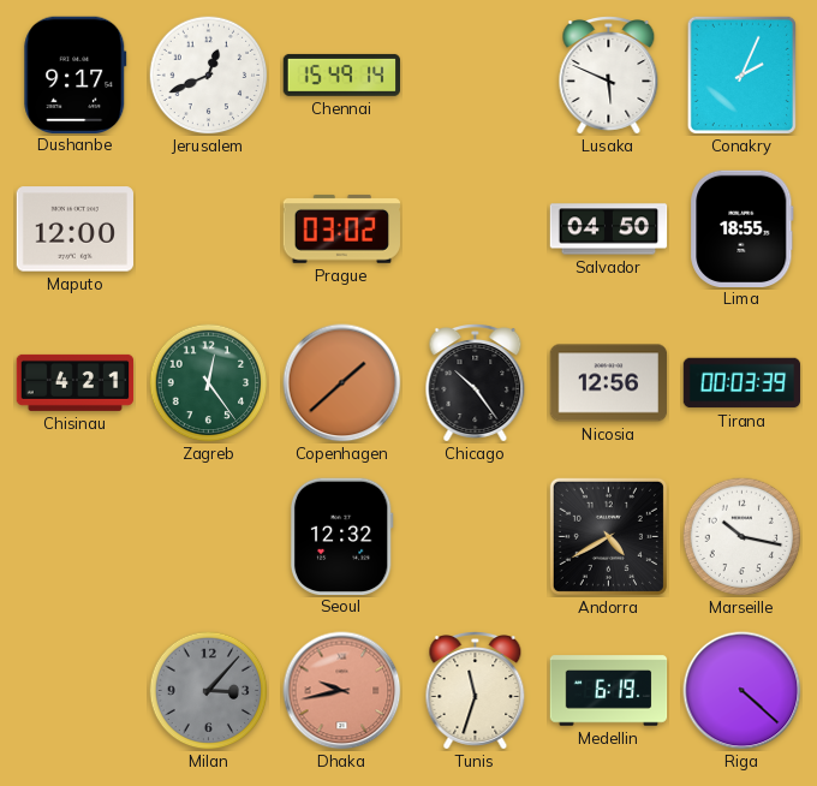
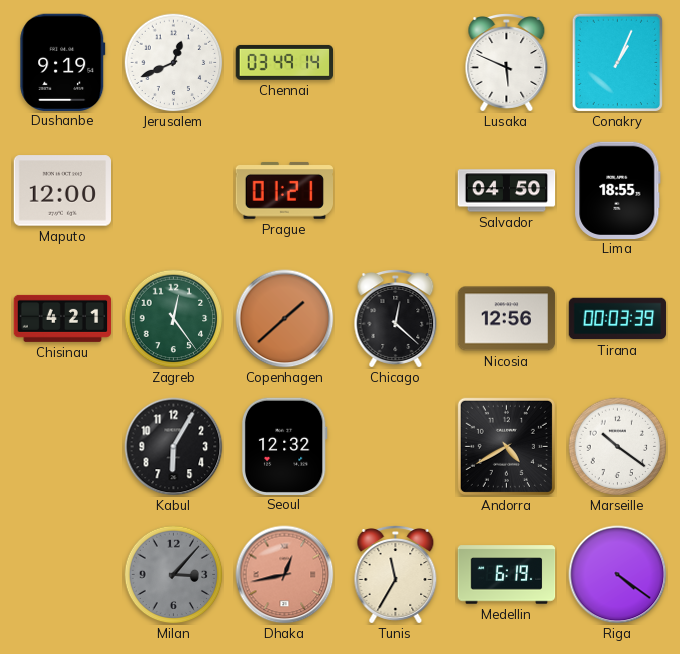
Dushanbe: 9:17 -> 9:19 (63, 62)
Chennai: 15:49 -> 03:49 (284, 62)
Conakry: 2:04 -> 1:04 (617, 62)
Prague: 03:02 -> 01:21 (284, 190)
Chicago: 10:24 -> 12:22 (396, 319)
Kabul: none -> 6:05 (174, 447)
Marseille: 10:17 -> 10:21 (618, 447)
Dhaka: 9:43 -> 12:43 (285, 575)
Tunis: 11:33 -> 11:35 (396, 575)
Riga: 4:22 -> 4:21 (618, 575)
